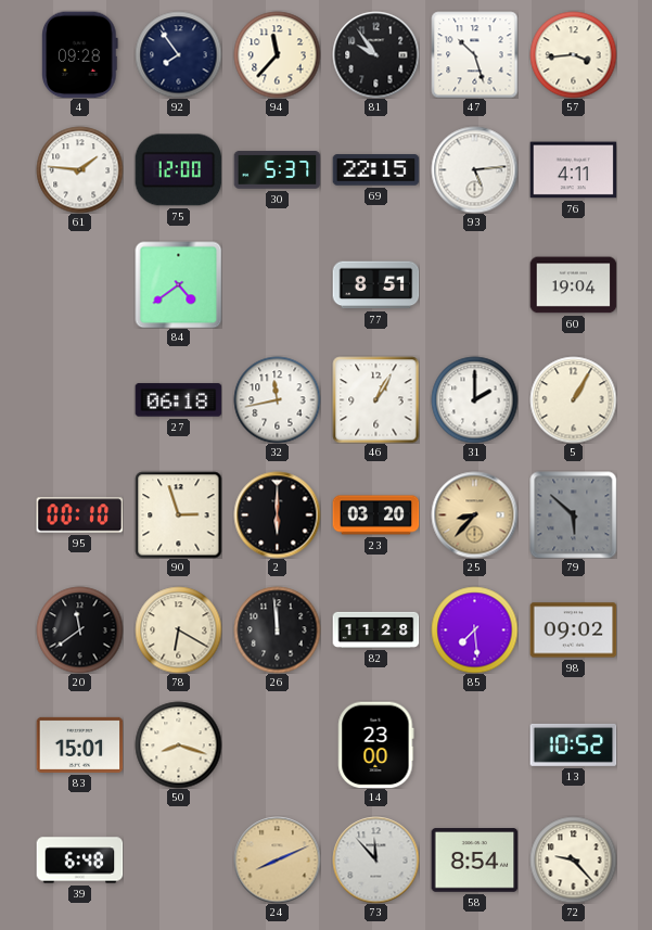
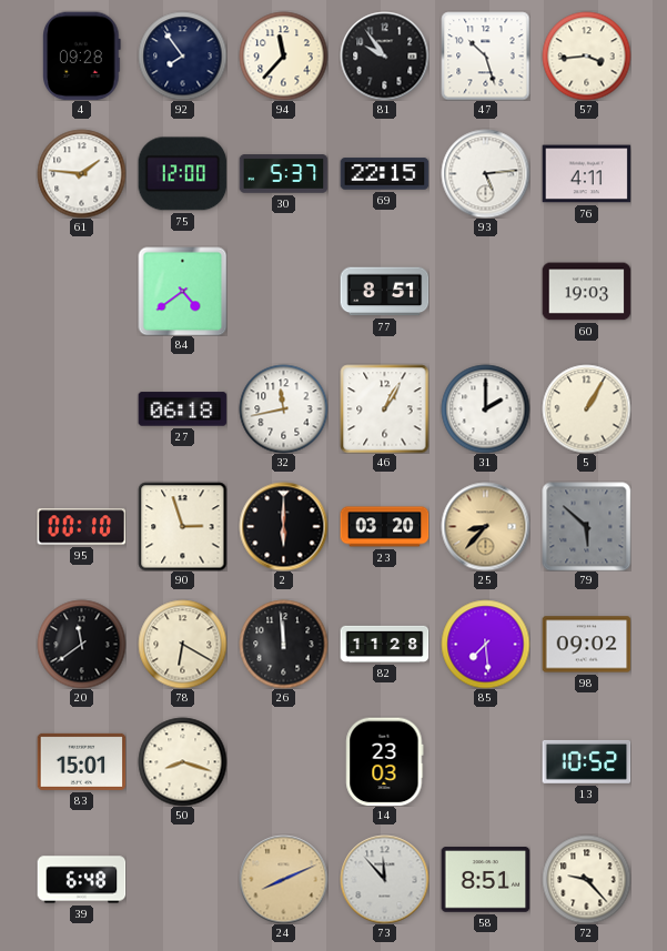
60: 19:04 -> 19:03 (586, 292)
14: 23:00 -> 23:03 (385, 761)
58: 8:54 -> 8:51 (485, 880)
